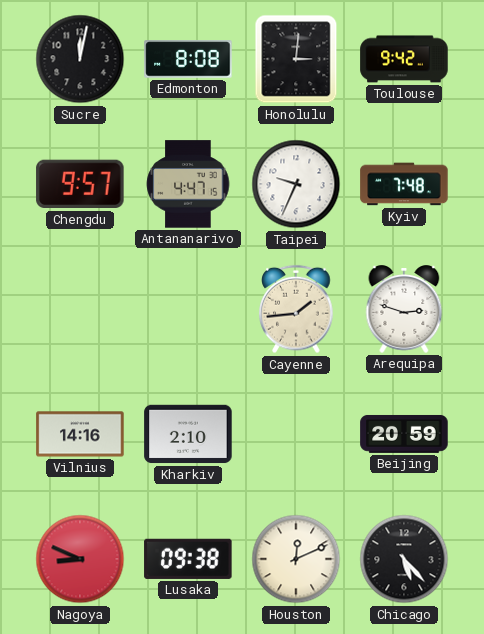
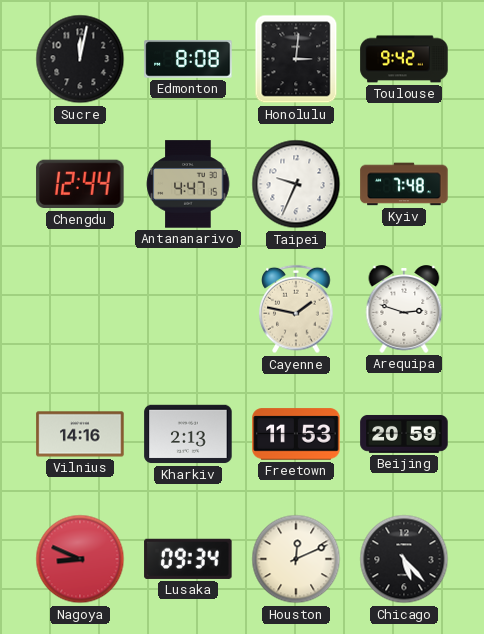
Chengdu: 9:57 -> 12:44 (80, 184)
Cayenne: 1:44 -> 1:47 (296, 309)
Kharkiv: 2:10 -> 2:13 (188, 434)
Freetown: none -> 11:53 (296, 434)
Lusaka: 09:38 -> 09:34 (188, 559)
